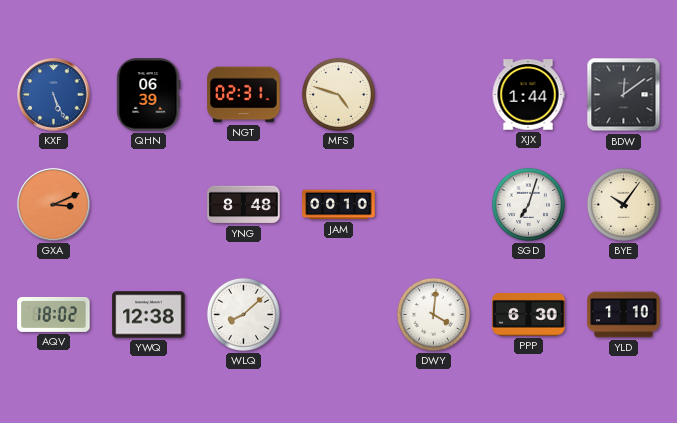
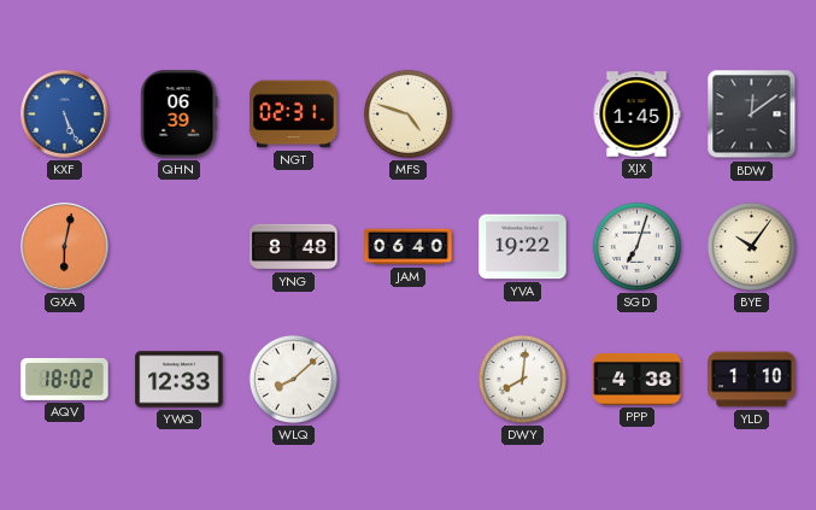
XJX: 1:44 -> 1:45 (636, 115)
GXA: 3:11 -> 6:02 (65, 247)
JAM: 00:10 -> 06:40 (409, 247)
YVA: none -> 19:22 (523, 247)
YWQ: 12:38 -> 12:33 (180, 380)
DWY: 4:01 -> 8:01 (522, 379)
PPP: 6:30 -> 4:38 (638, 379)
